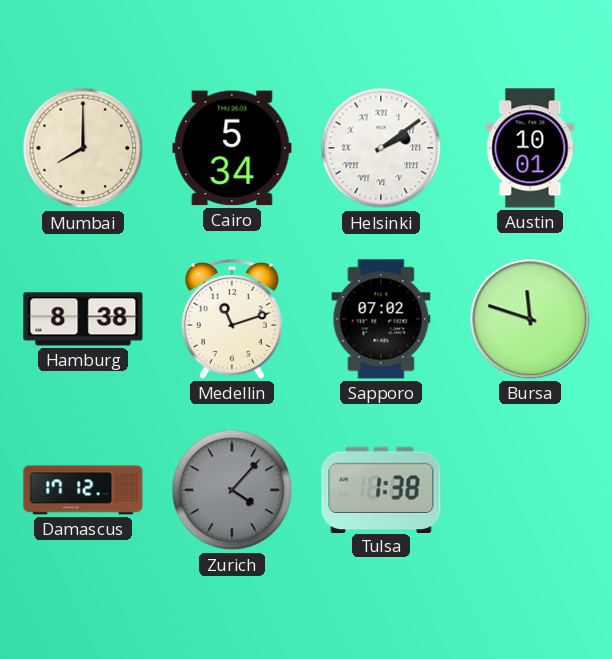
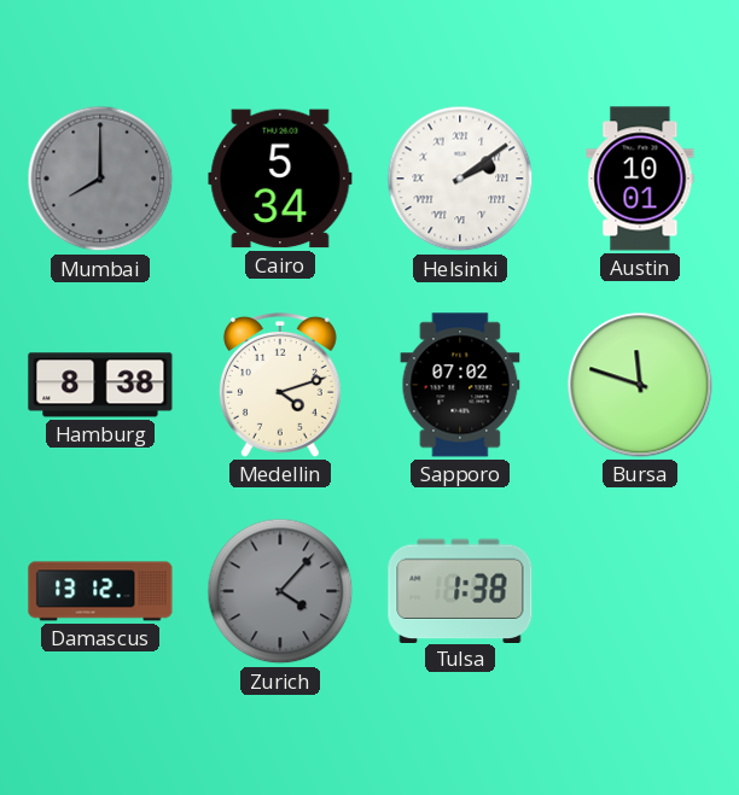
Mumbai dial: cream -> grey (100, 179)
Medellin: 11:12 -> 4:12 (280, 385)
Damascus: 17:12 -> 13:12 (100, 591)
